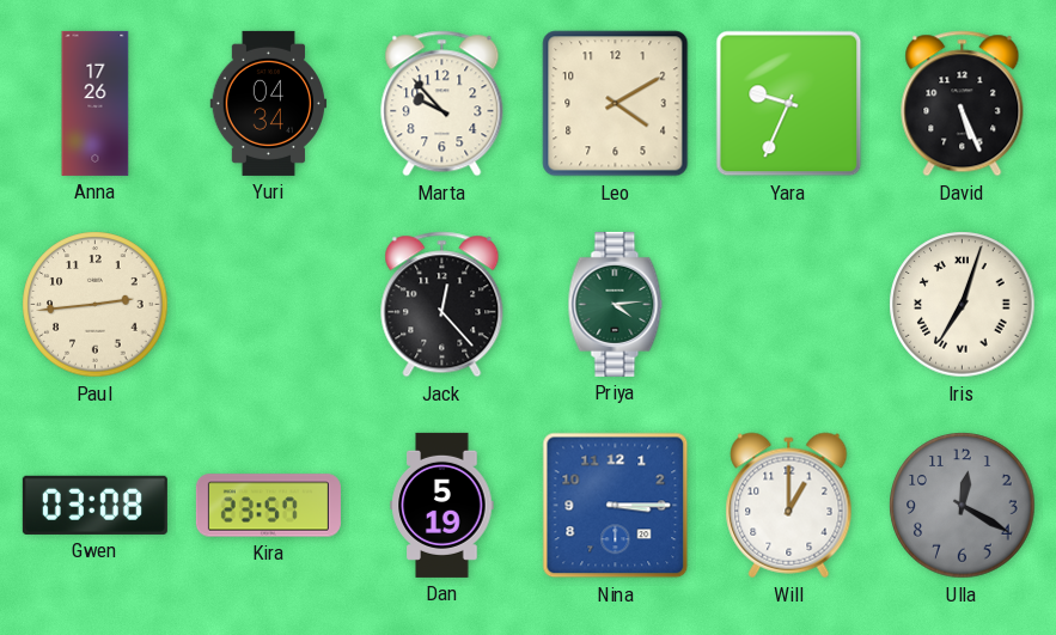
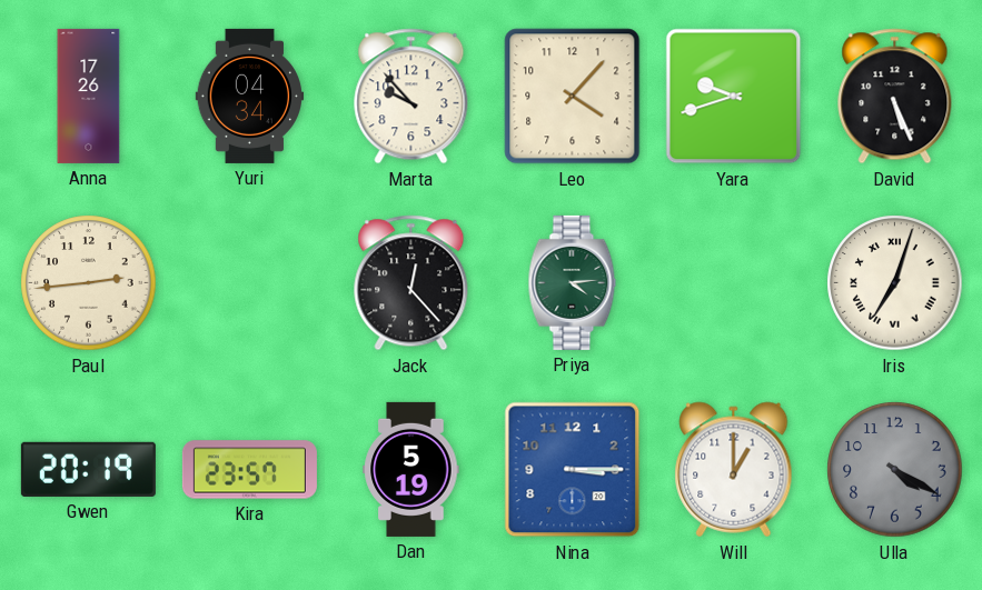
Leo: 4:10 -> 4:07 (573, 97)
Yara: 9:34 -> 9:42 (734, 97)
Gwen: 03:08 -> 20:19 (88, 469)
Ulla: 12:20 -> 4:20 (895, 470)
